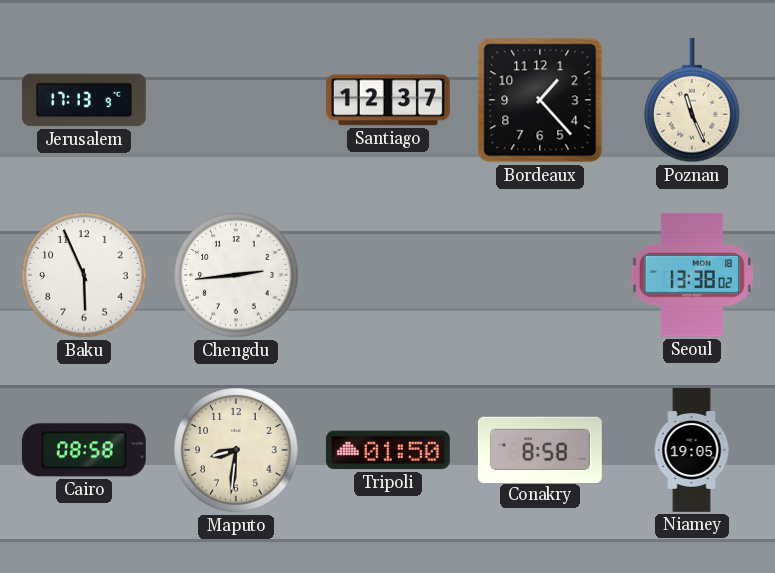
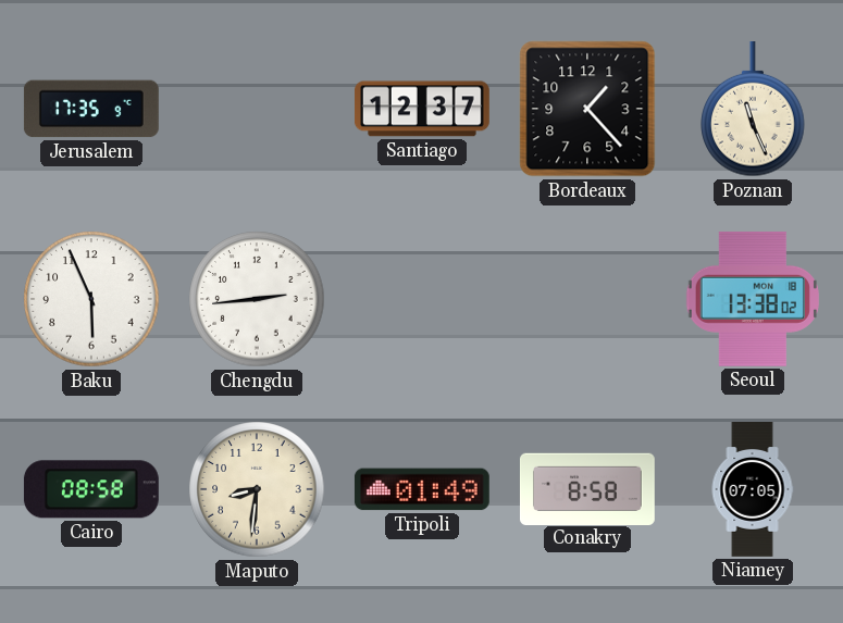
Jerusalem: 17:13 -> 17:35 (91, 109)
Tripoli: 01:50 -> 01:49 (422, 489)
Niamey: 19:05 -> 07:05 (753, 490)
